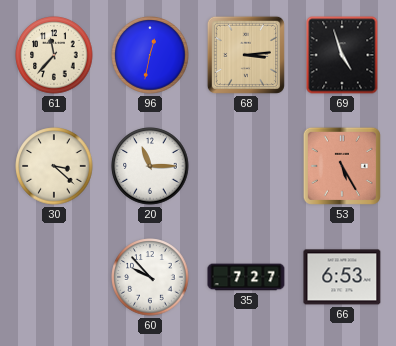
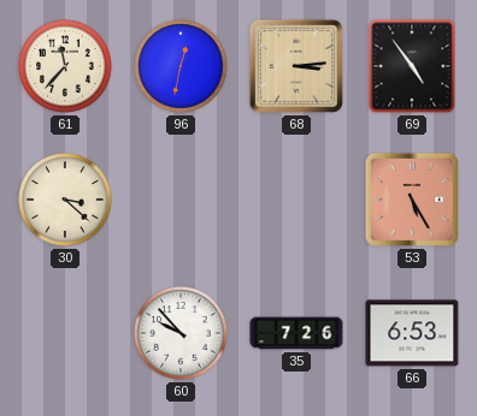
69: 4:57 -> 4:54 (412, 66)
20: 11:15 -> none (150, 166)
35: 7:27 -> 7:26 (296, 333)
